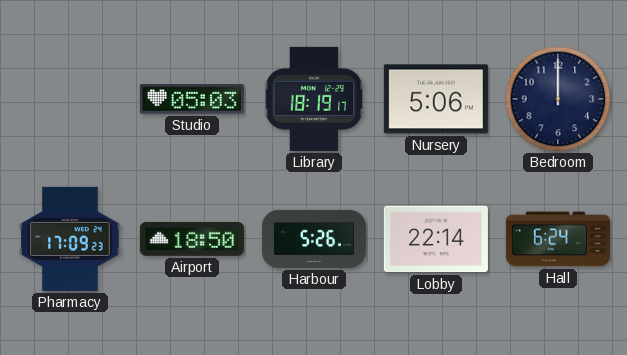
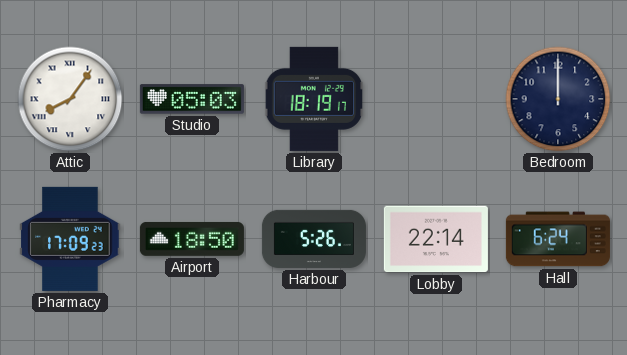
Attic: none -> 8:06 (70, 99)
Nursery: 5:06 -> none (436, 99)
